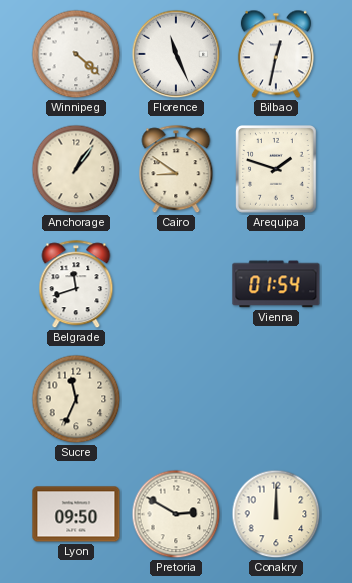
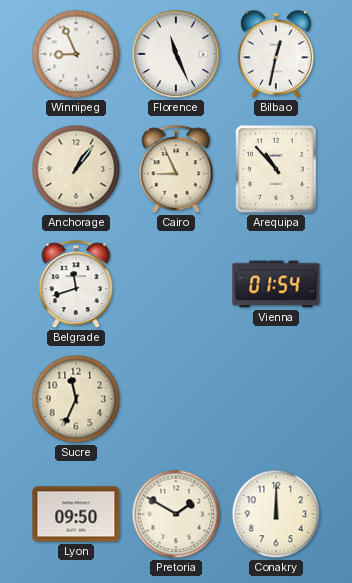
Winnipeg: 4:22 -> 8:56 (76, 54)
Cairo: 8:51 -> 8:56 (176, 170)
Arequipa: 1:48 -> 10:53 (277, 170)
Pretoria: 2:50 -> 1:50 (176, 514)
